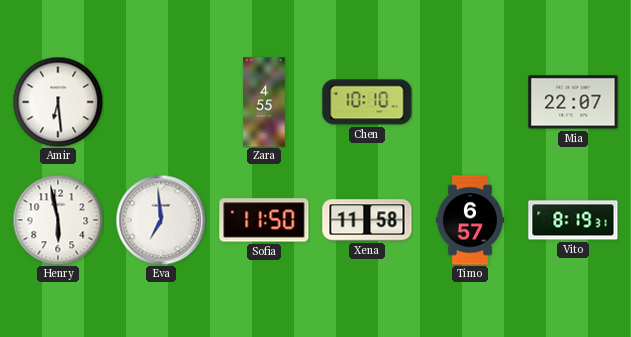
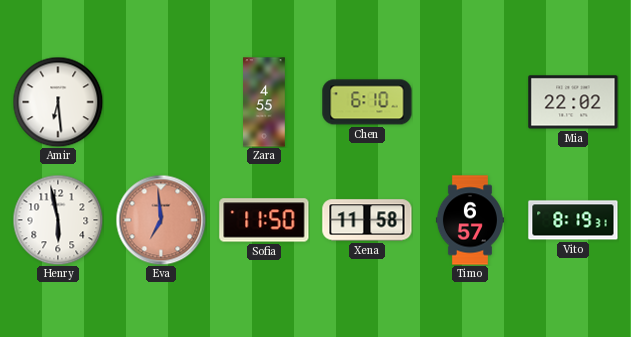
Chen: 10:10 -> 6:10 (367, 102)
Mia: 22:07 -> 22:02 (573, 102)
Eva dial: white -> salmon (161, 220)
